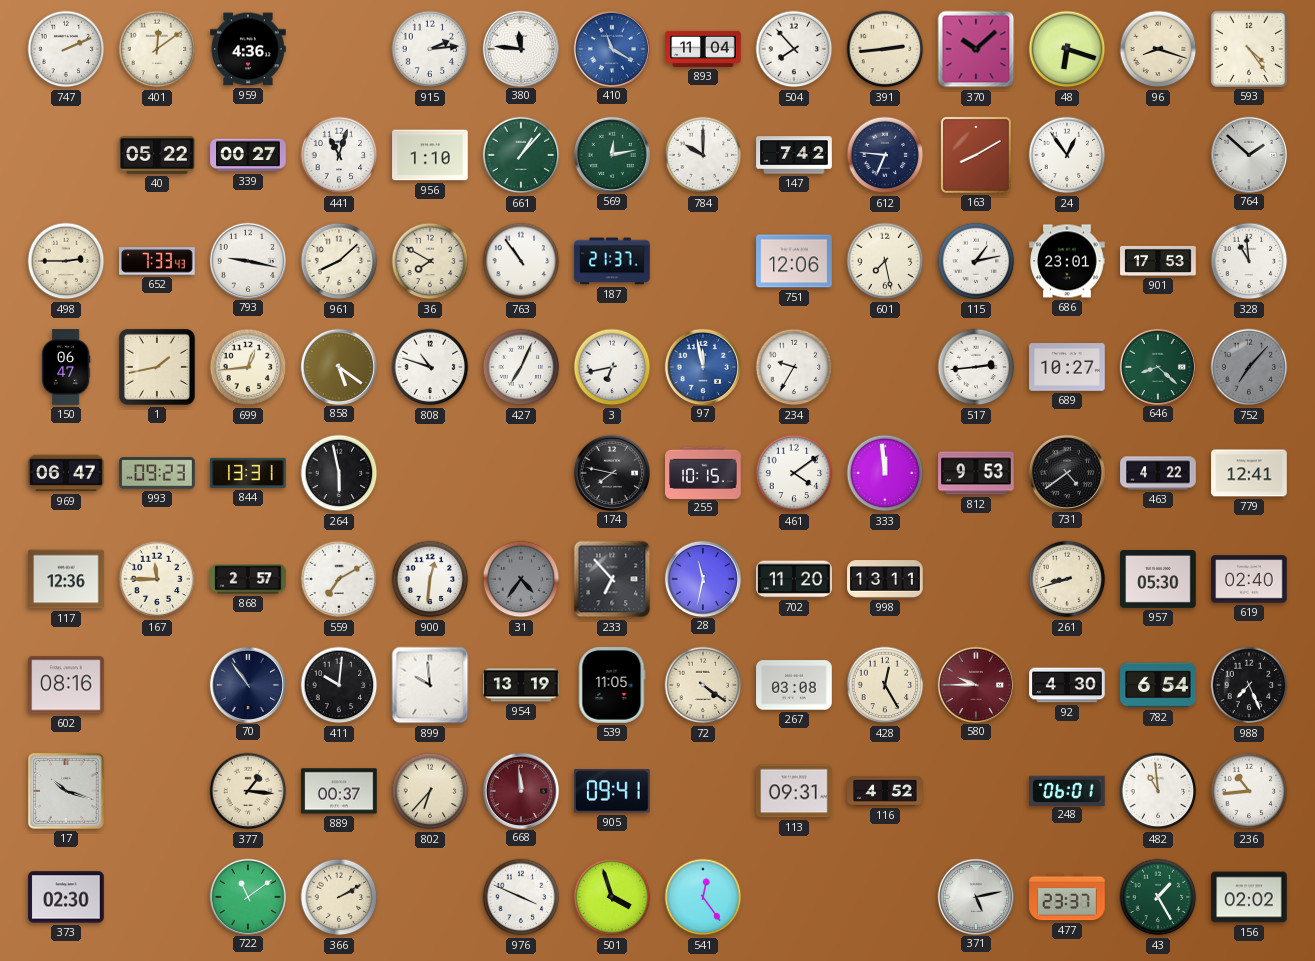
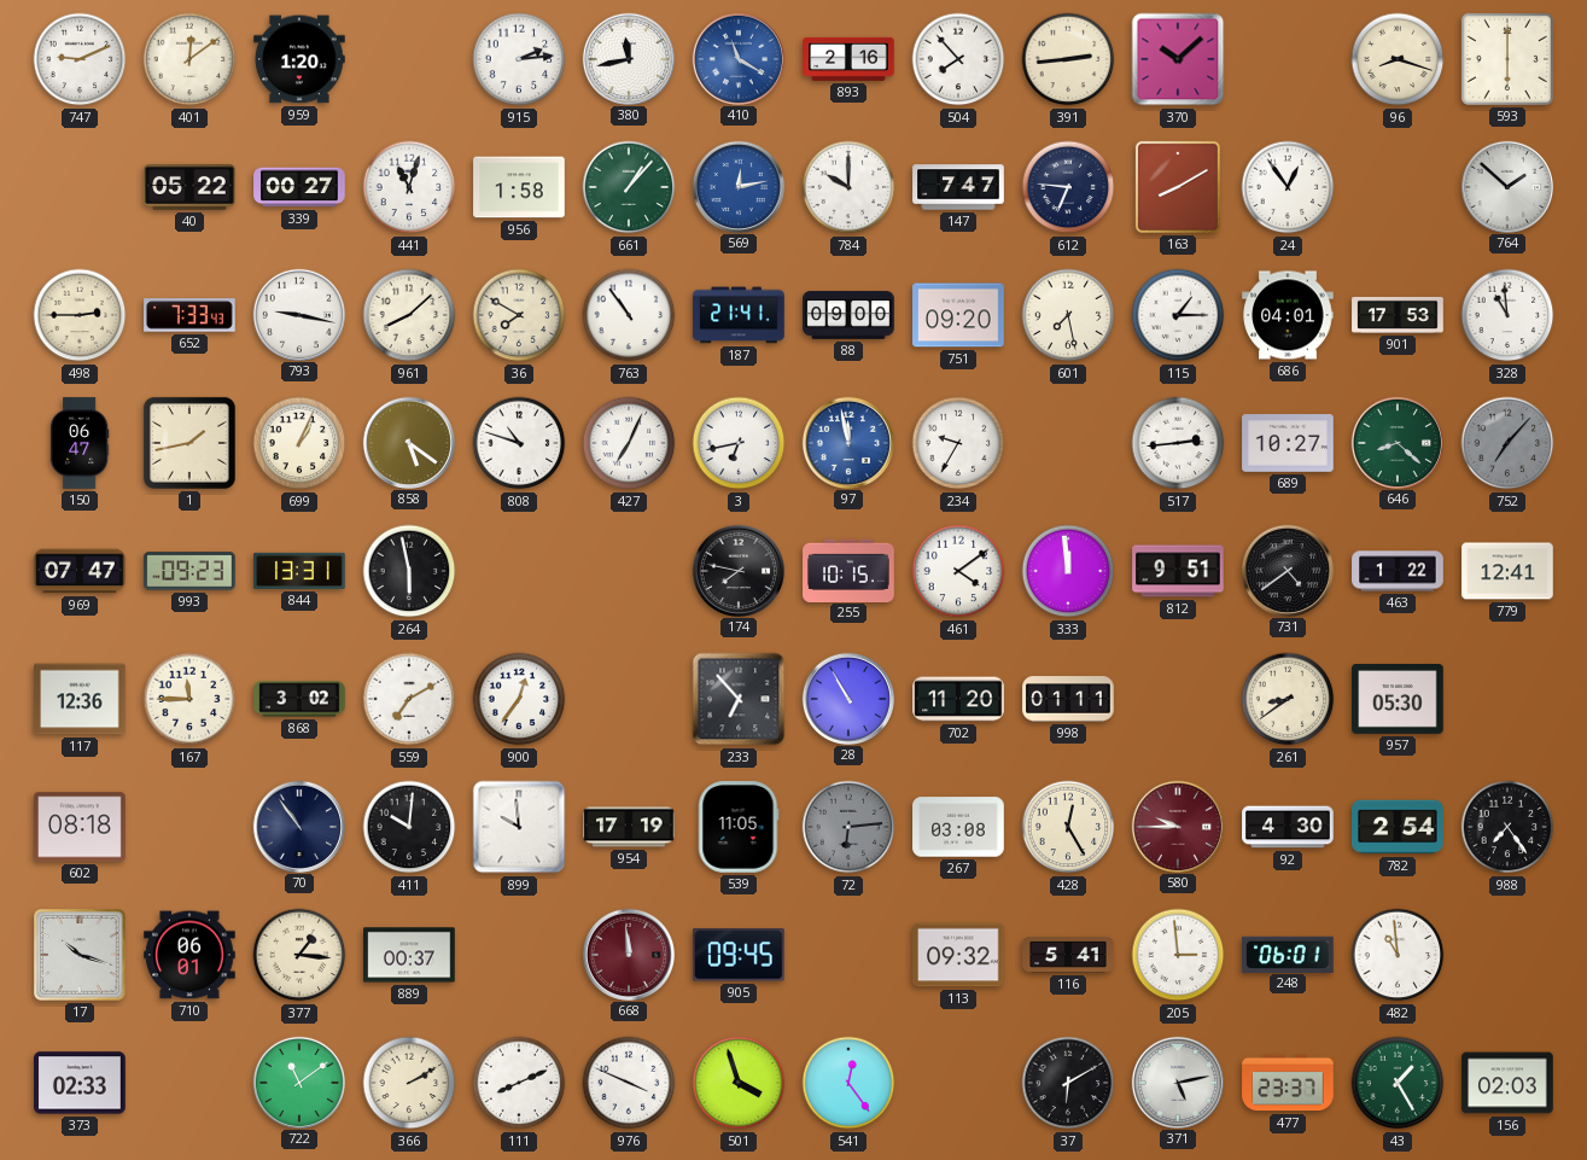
747: 2:11 -> 9:11 (80, 59)
959: 4:36 -> 1:20 (299, 59)
380: 11:46 -> 11:43 (628, 58)
893: 11:04 -> 2:16 (848, 59)
48: 6:18 -> none (1067, 49)
593: 4:24 -> 6:00 (1507, 59)
956: 1:10 -> 1:58 (519, 187)
569 dial: green -> blue (737, 186)
147: 7:42 -> 7:47 (958, 187)
187: 21:37 -> 21:41 (739, 315)
88: none -> 09:00 (848, 315)
751: 12:06 -> 09:20 (958, 315)
115: 1:13 -> 1:15 (1178, 315)
686: 23:01 -> 04:01 (1288, 315)
699: 12:44 -> 1:04 (299, 443)
969: 06:47 -> 07:47 (80, 571)
812: 9:53 -> 9:51 (1178, 571)
463: 4:22 -> 1:22 (1398, 571)
868: 2:57 -> 3:02 (299, 699)
900: 12:31 -> 12:36 (519, 699)
31: 4:36 -> none (521, 579)
28: 11:32 -> 10:55 (847, 698)
998: 13:11 -> 01:11 (1068, 699)
261: 8:42 -> 8:39 (1288, 699)
619: 02:40 -> none (1249, 579)
602: 08:16 -> 08:18 (80, 827)
954: 13:19 -> 17:19 (629, 827)
72: 4:21 -> 6:14 (848, 827)
72 dial: cream -> grey (848, 827)
782: 6:54 -> 2:54 (1398, 827)
988: 7:26 -> 7:24 (1507, 827)
710: none -> 06:01 (189, 955)
802: 6:37 -> none (430, 791)
905: 09:41 -> 09:45 (739, 955)
113: 09:31 -> 09:32 (958, 955)
116: 4:52 -> 5:41 (1068, 955)
205: none -> 2:59 (1178, 955)
236: 10:44 -> none (1249, 791)
373: 02:30 -> 02:33 (80, 1083)
111: none -> 8:11 (519, 1083)
37: none -> 6:10 (1068, 1083)
156: 02:02 -> 02:03 (1507, 1083)
